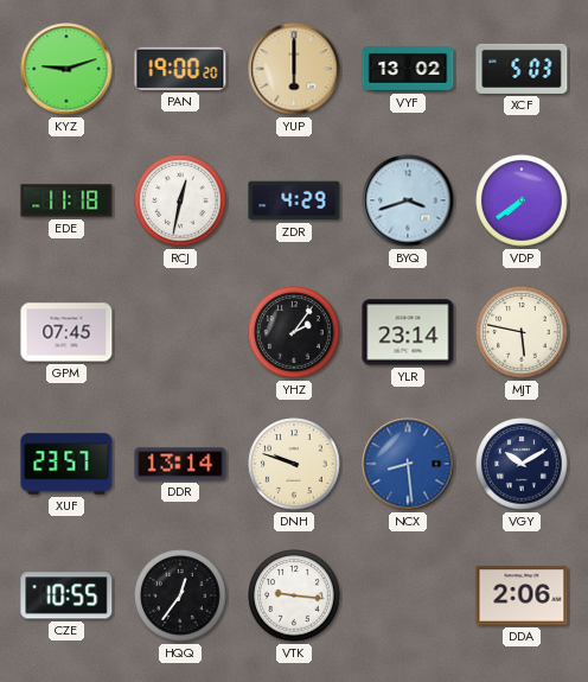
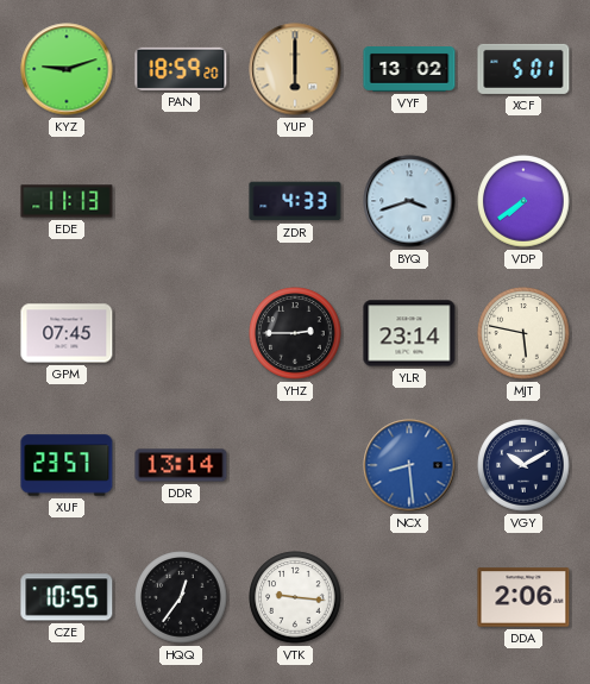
PAN: 19:00 -> 18:59 (181, 69)
XCF: 5:03 -> 5:01 (523, 69)
EDE: 11:18 -> 11:13 (67, 201)
RCJ: 12:32 -> none (180, 200)
ZDR: 4:29 -> 4:33 (295, 201)
YHZ: 2:06 -> 2:45 (295, 333)
DNH: 9:48 -> none (294, 464)
